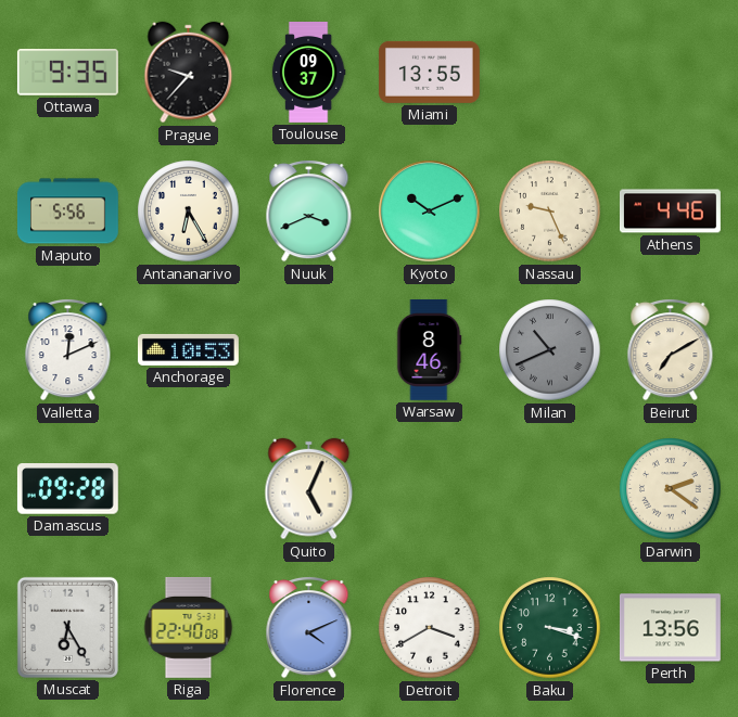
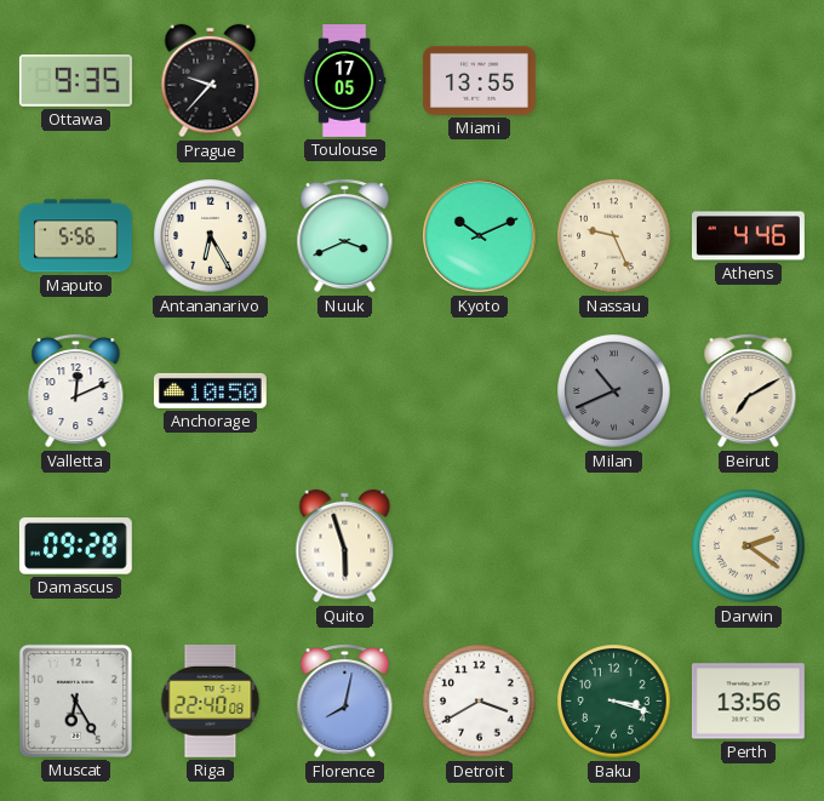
Toulouse: 09:37 -> 17:05 (344, 81)
Anchorage: 10:53 -> 10:50 (210, 390)
Warsaw: 8:46 -> none (429, 349)
Quito: 5:04 -> 5:57 (345, 547)
Florence: 4:11 -> 8:02 (345, 700)
